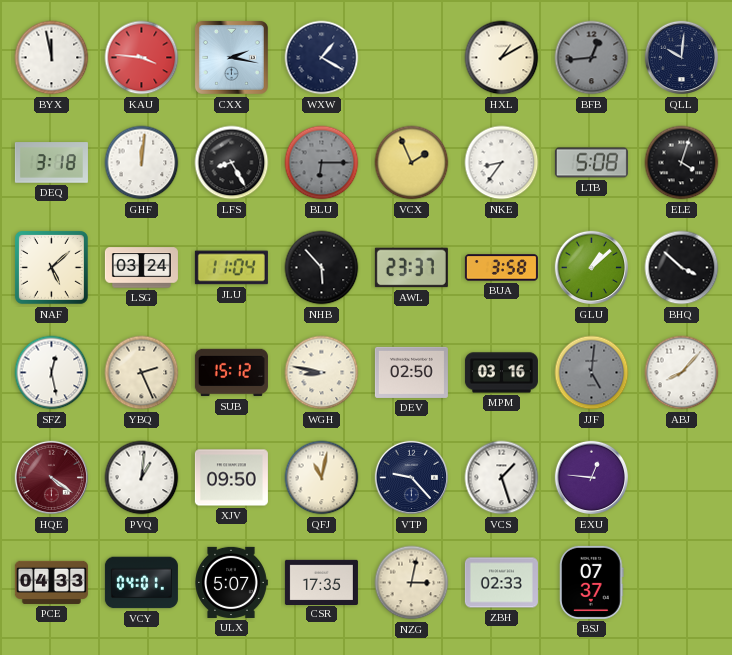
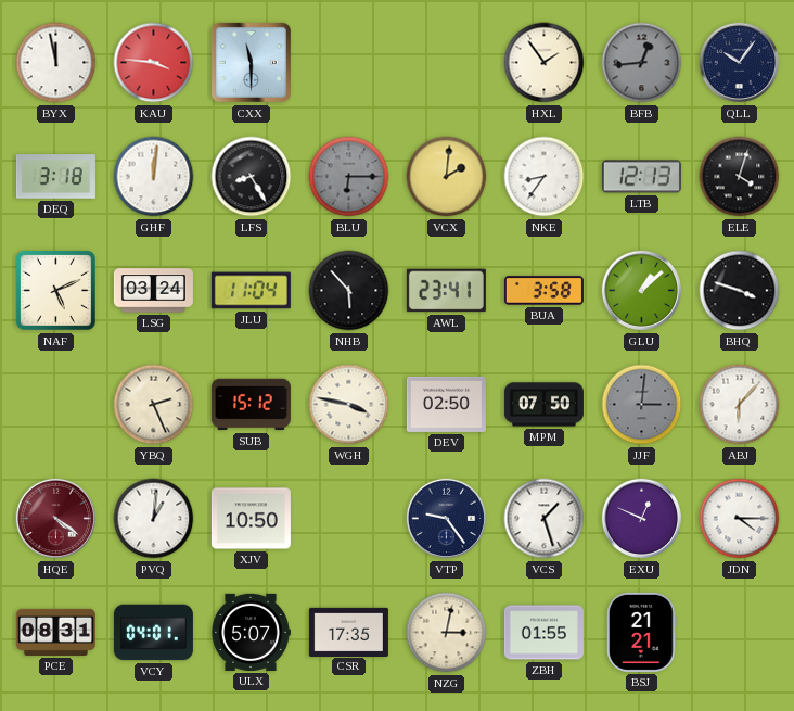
CXX: 2:17 -> 11:30 (251, 62)
WXW: 1:20 -> none (322, 58)
HXL: 1:10 -> 1:54 (545, 63)
QLL: 10:01 -> 10:06 (739, 63)
VCX: 1:56 -> 2:01 (447, 177)
LTB: 5:08 -> 12:13 (641, 177)
NAF: 5:08 -> 5:11 (55, 290)
AWL: 23:37 -> 23:41 (446, 291)
BHQ: 3:52 -> 3:48 (740, 291)
SFZ: 12:28 -> none (52, 373)
WGH: 8:47 -> 3:47 (349, 405)
MPM: 03:16 -> 07:50 (543, 405)
JJF: 5:01 -> 3:01 (642, 405)
ABJ: 8:07 -> 6:07 (740, 405)
XJV: 09:50 -> 10:50 (251, 519)
QFJ: 11:02 -> none (322, 478)
VTP: 9:23 -> 9:24 (446, 519)
EXU: 12:46 -> 12:49 (641, 519)
JDN: none -> 4:15 (740, 519)
PCE: 04:33 -> 08:31 (55, 632)
ZBH: 02:33 -> 01:55 (543, 633)
BSJ: 07:37 -> 21:21 (642, 632)
